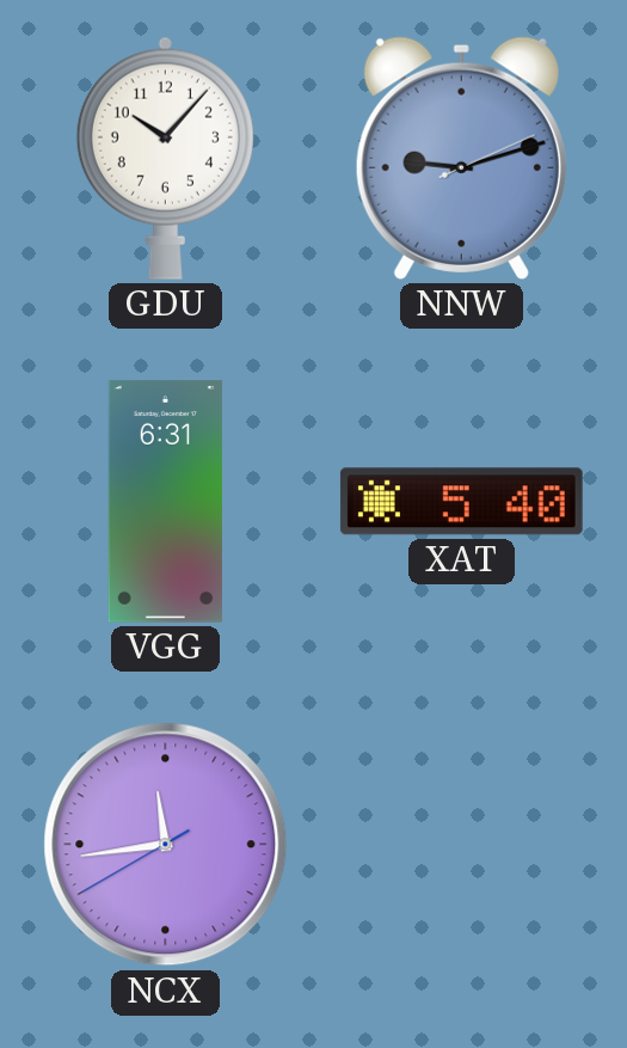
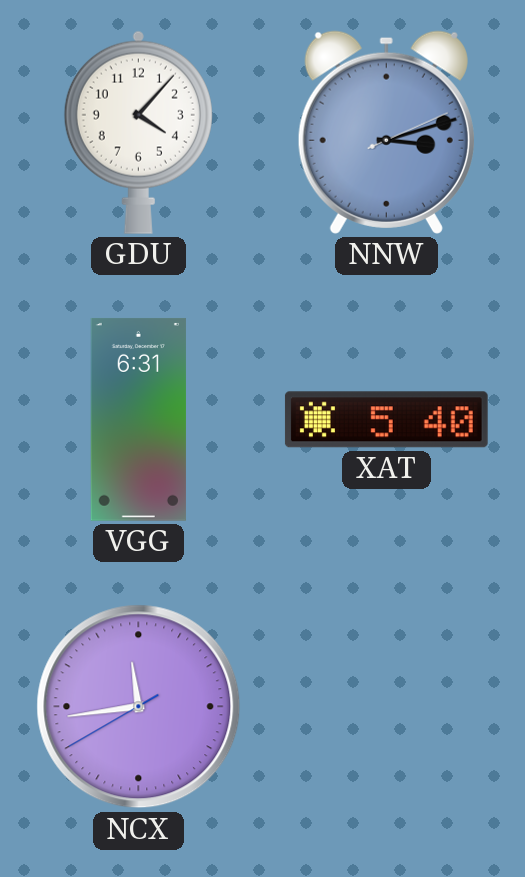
GDU: 10:07 -> 4:07 (138, 132)
NNW: 9:12 -> 3:12 (386, 132)
